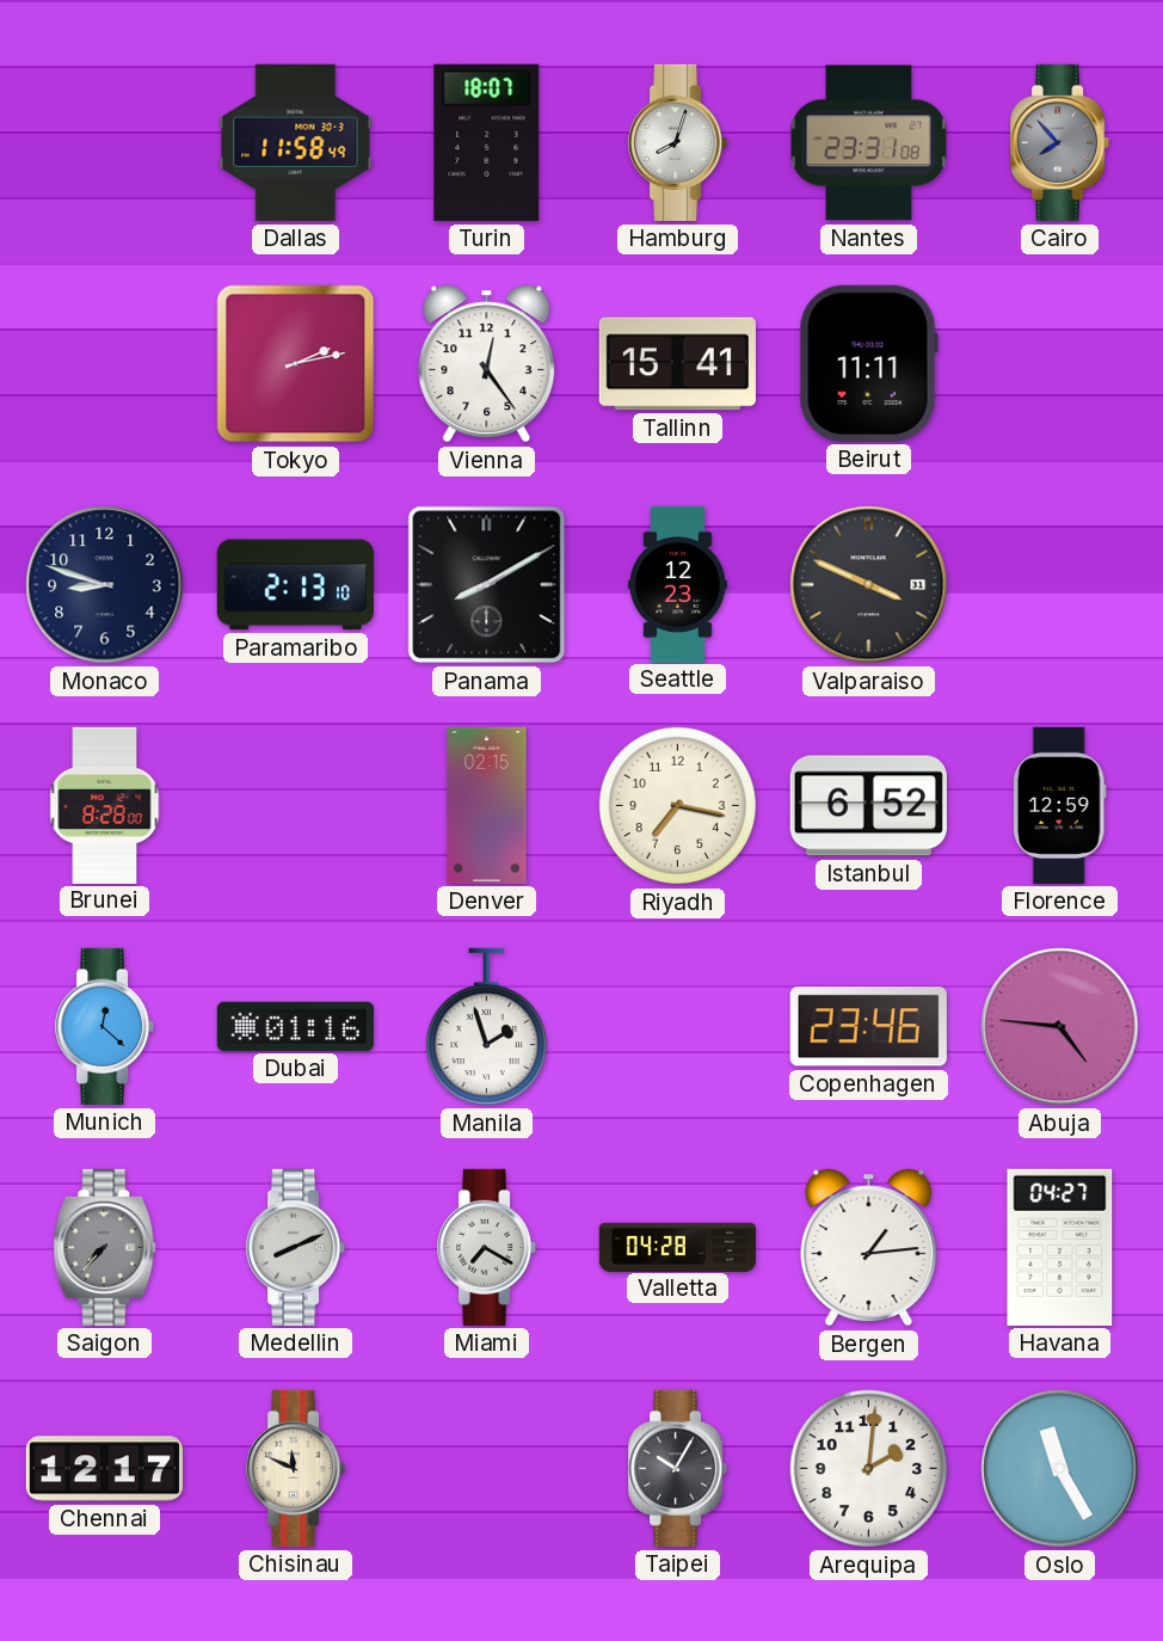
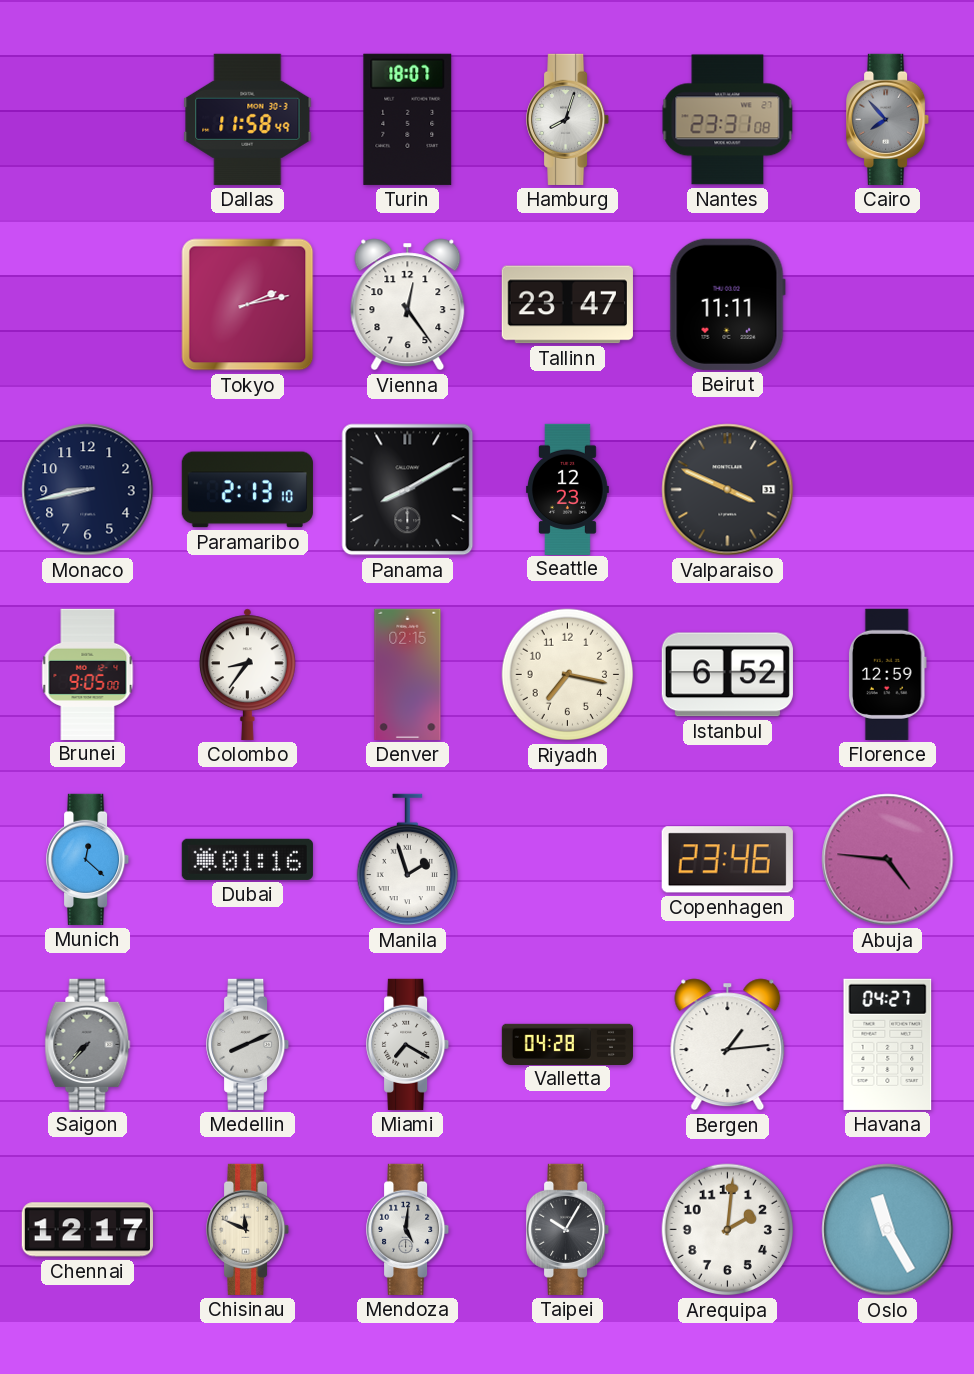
Tallinn: 15:41 -> 23:47 (567, 305)
Monaco: 8:48 -> 8:43 (88, 490)
Brunei: 8:28 -> 9:05 (88, 674)
Colombo: none -> 8:36 (247, 674)
Mendoza: none -> 5:01 (408, 1229)
